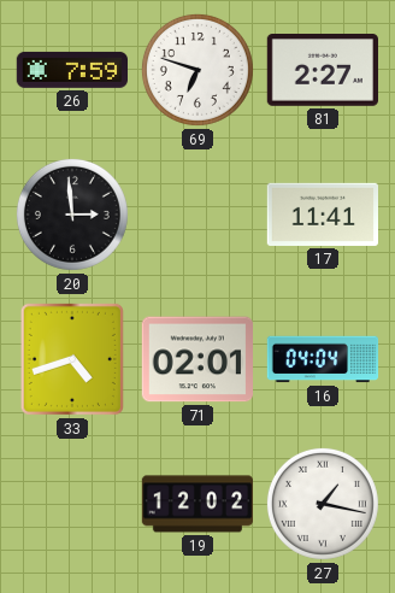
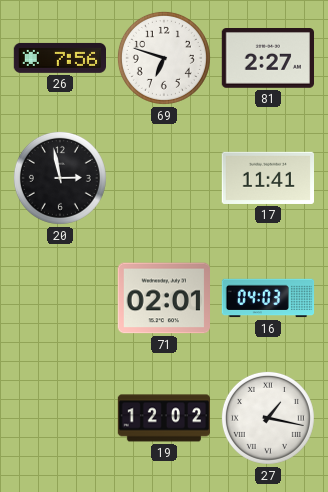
26: 7:59 -> 7:56 (59, 58)
20: 2:59 -> 2:58 (60, 178)
33: 4:42 -> none (72, 359)
16: 04:04 -> 04:03 (268, 298)
